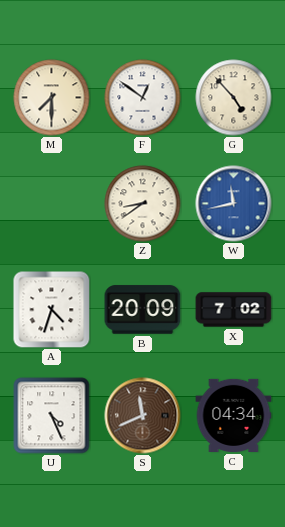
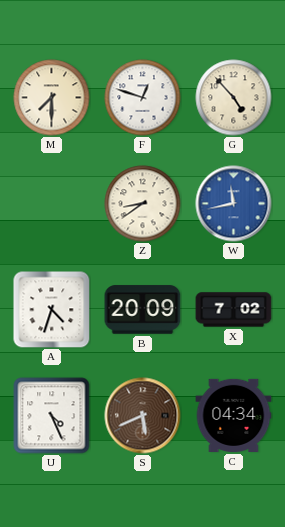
F: 12:51 -> 12:48 (143, 98)
S: 11:41 -> 5:41 (143, 416)
